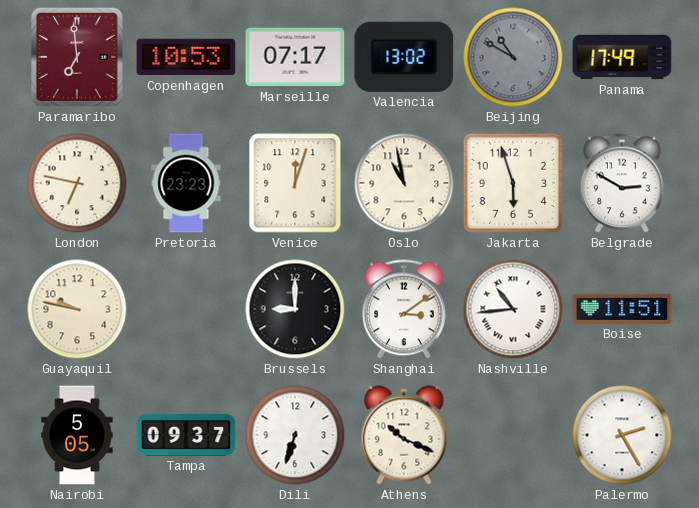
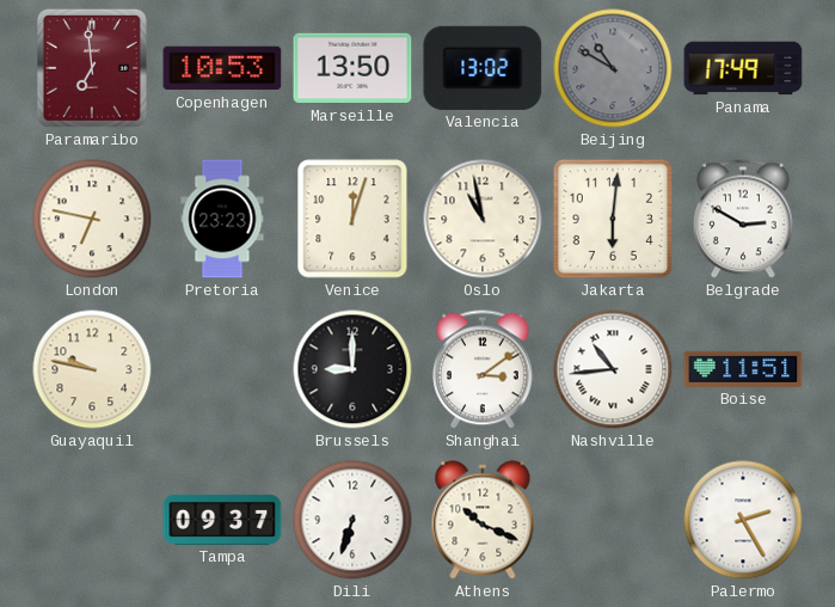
Marseille: 07:17 -> 13:50 (352, 68)
Jakarta: 5:57 -> 6:01 (613, 219)
Nairobi: 5:05 -> none (77, 435)
